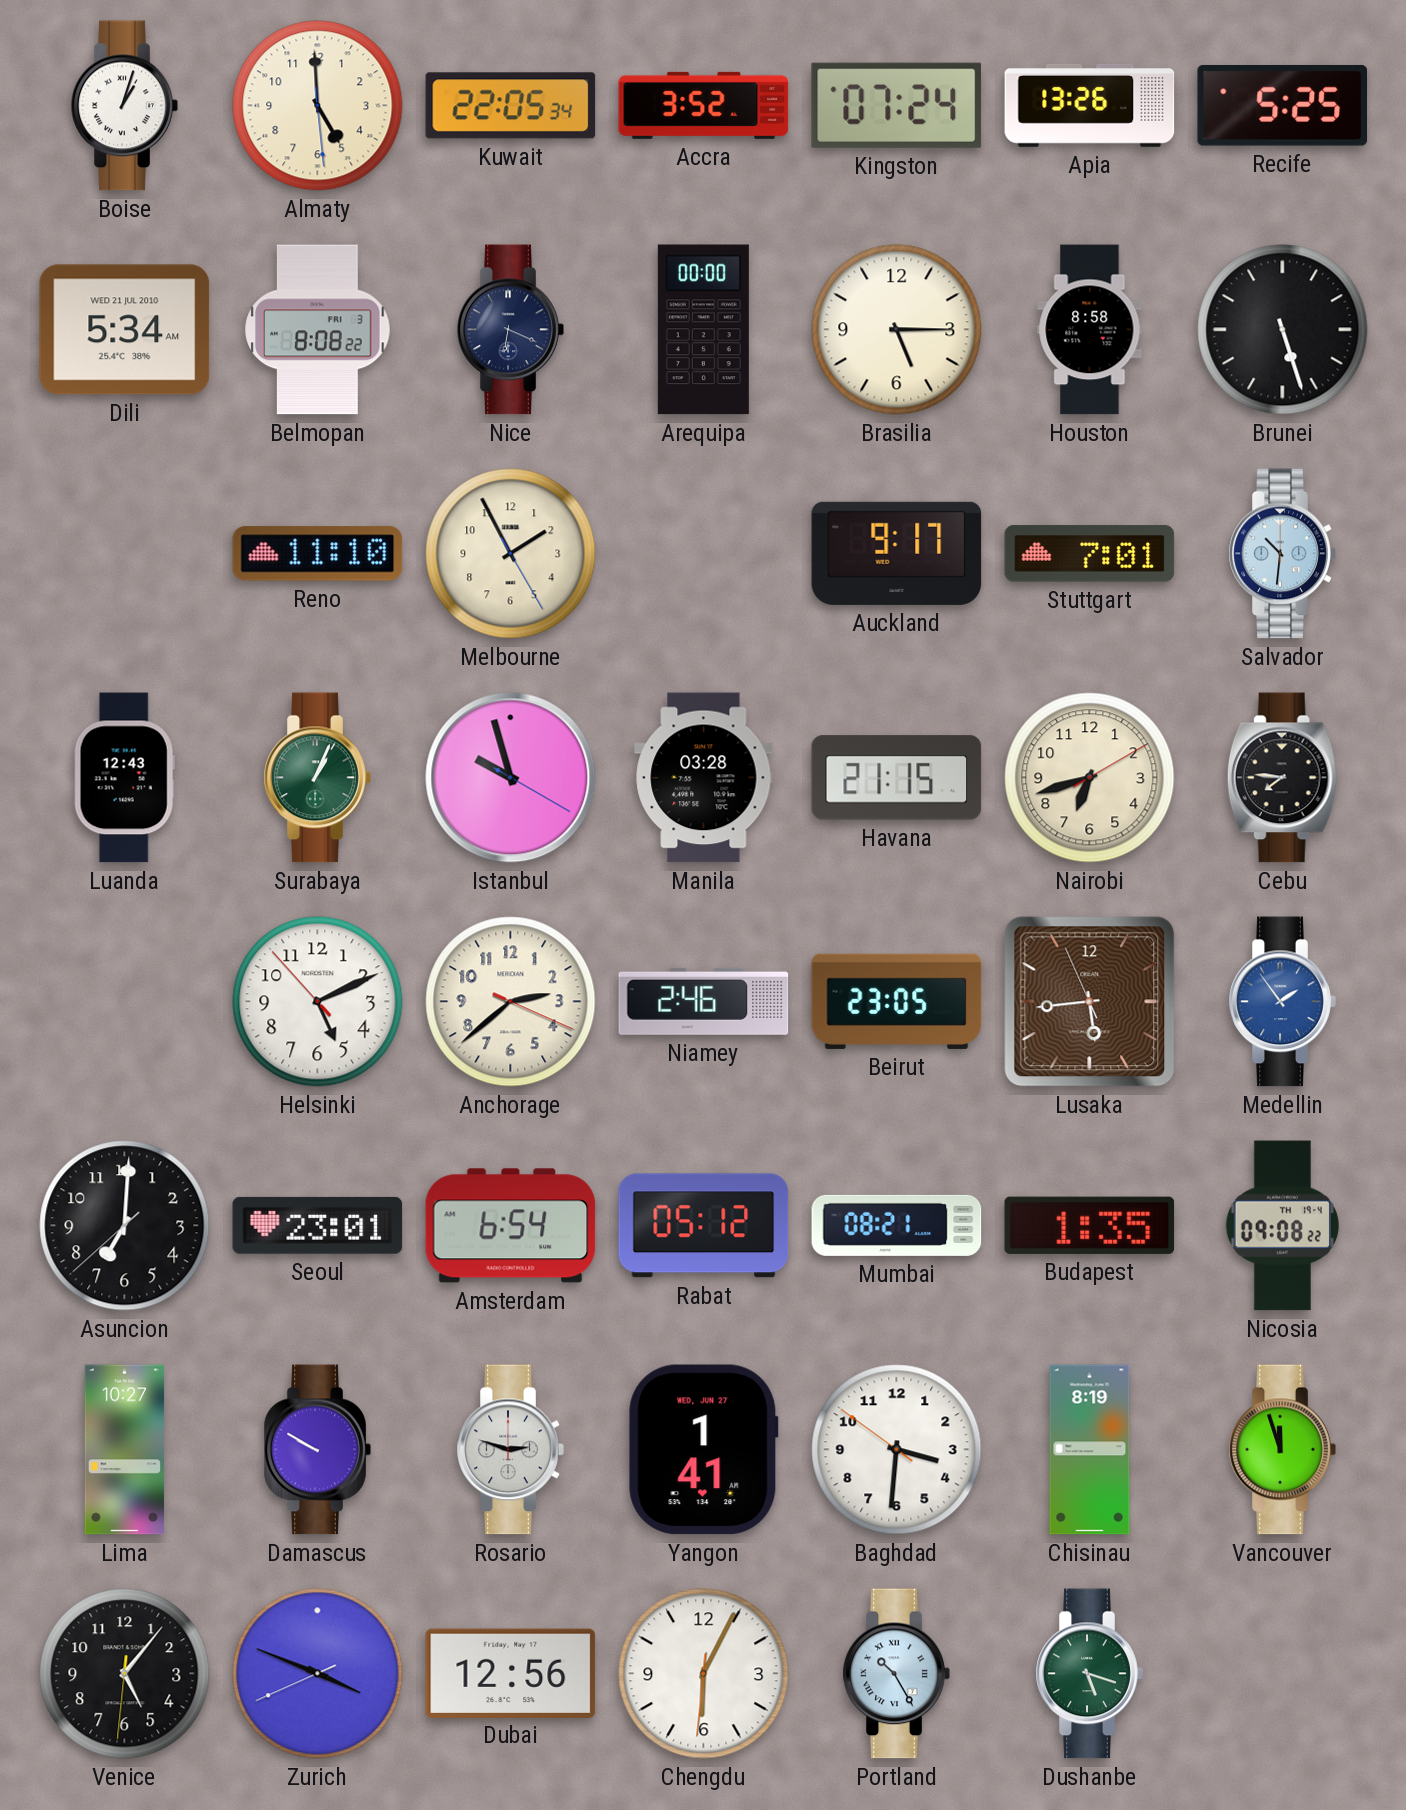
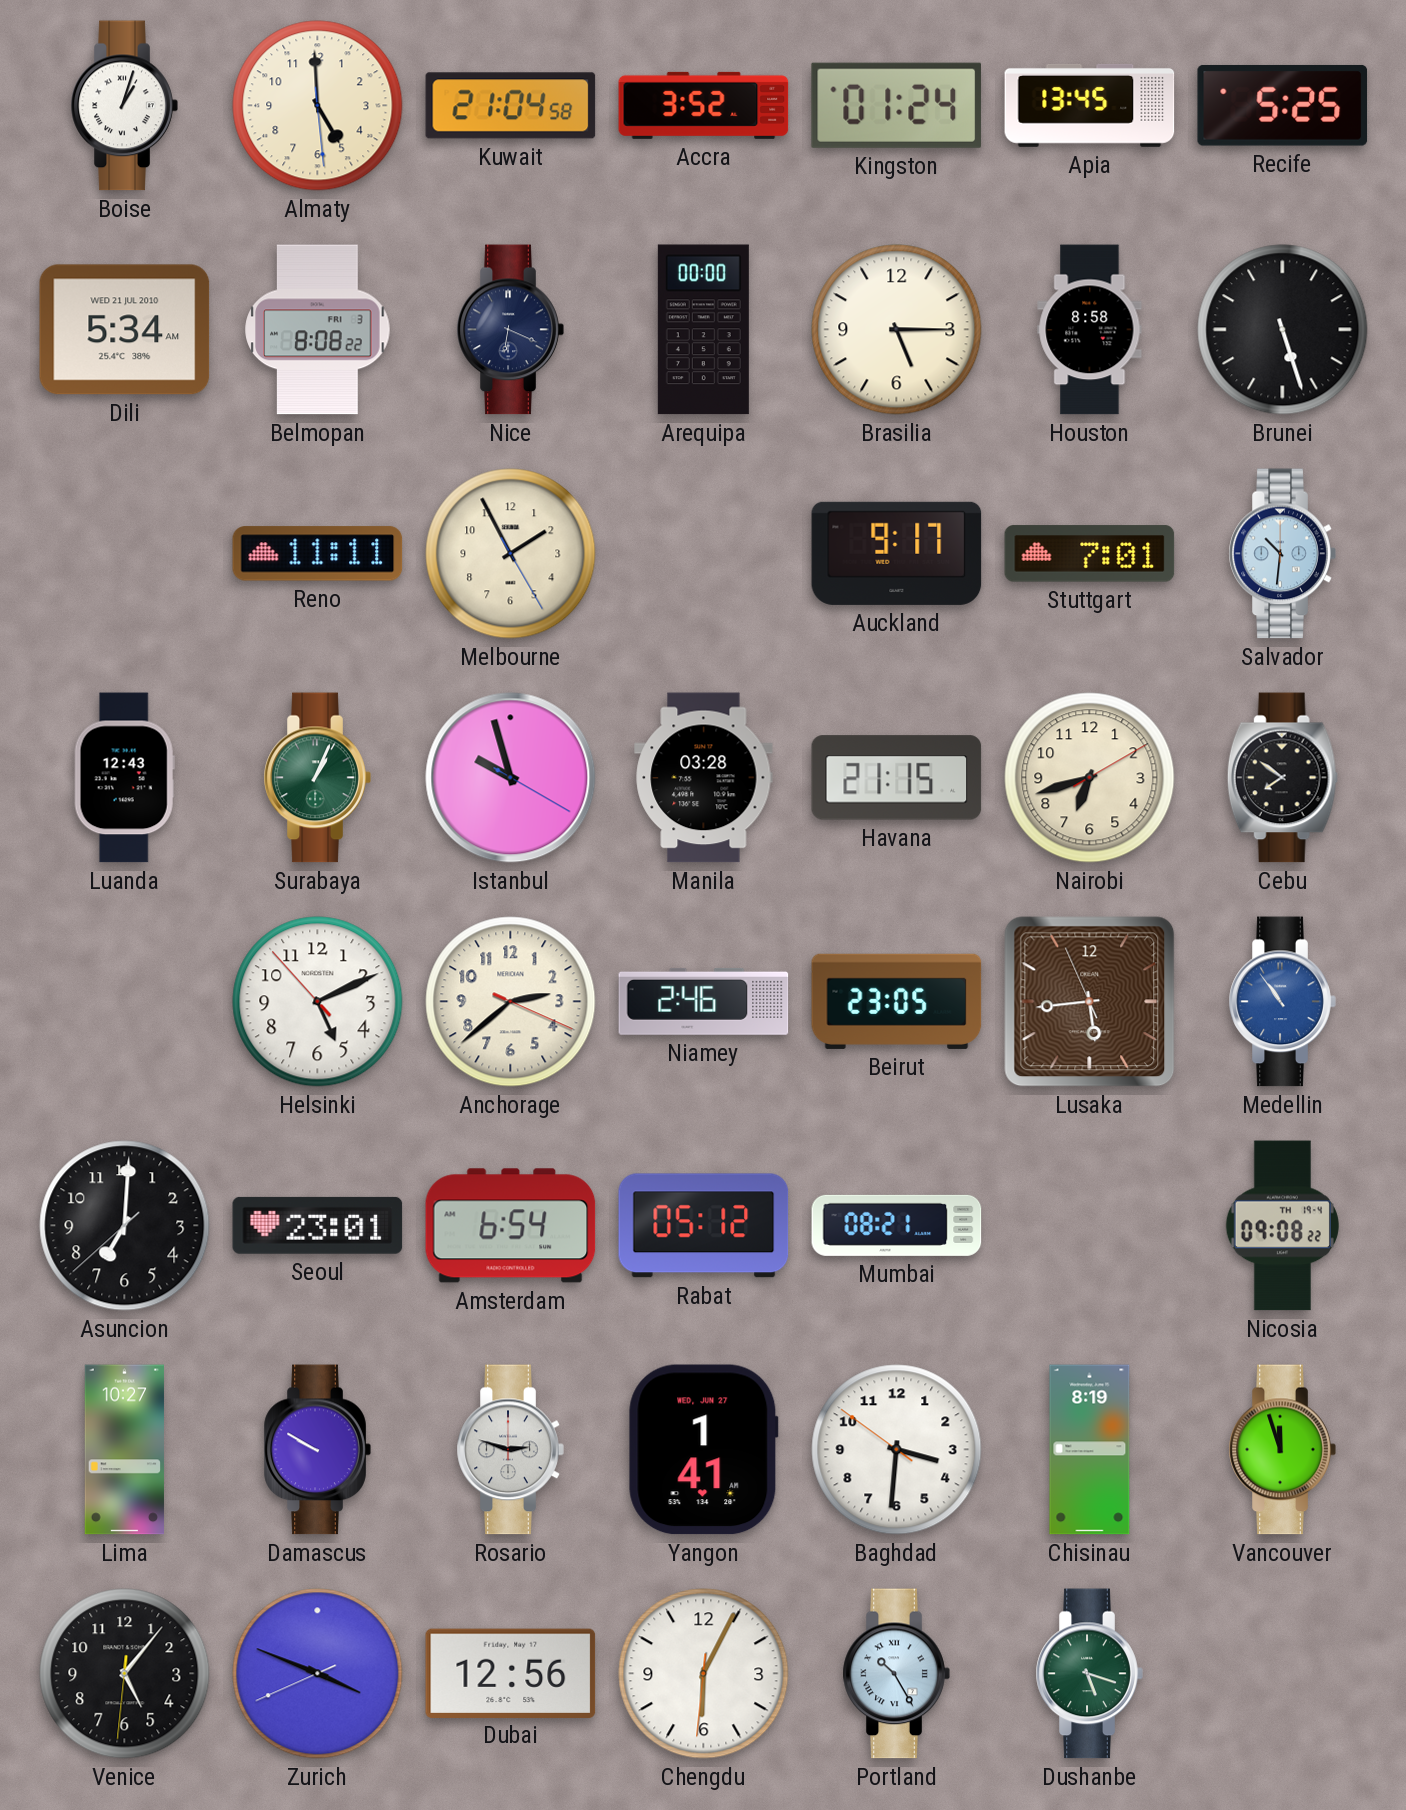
Kuwait: 22:05 -> 21:04 (511, 106)
Kingston: 07:24 -> 01:24 (896, 105)
Apia: 13:26 -> 13:45 (1090, 105)
Reno: 11:10 -> 11:11 (318, 554)
Cebu: 7:46 -> 7:51 (1282, 778)
Medellin: 1:54 -> 10:54 (1282, 1002)
Budapest: 1:35 -> none (1090, 1225)
